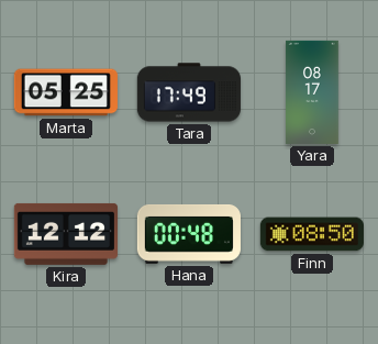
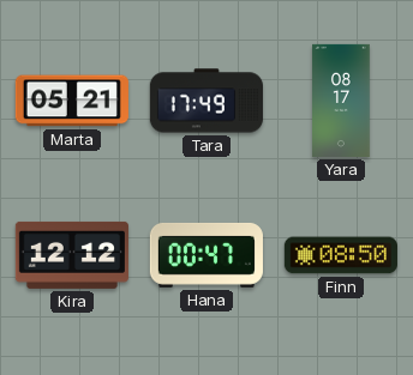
Marta: 05:25 -> 05:21 (72, 101)
Hana: 00:48 -> 00:47 (206, 255)
